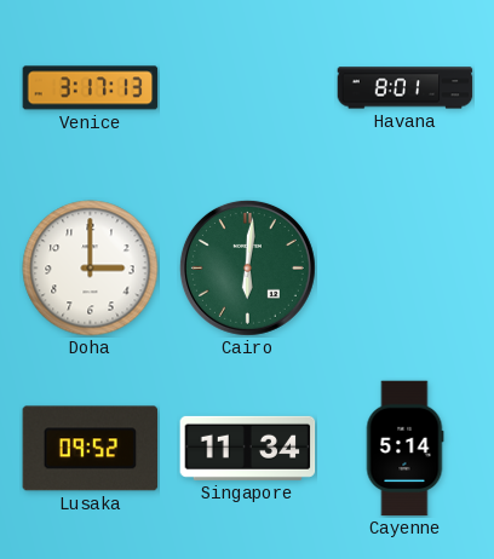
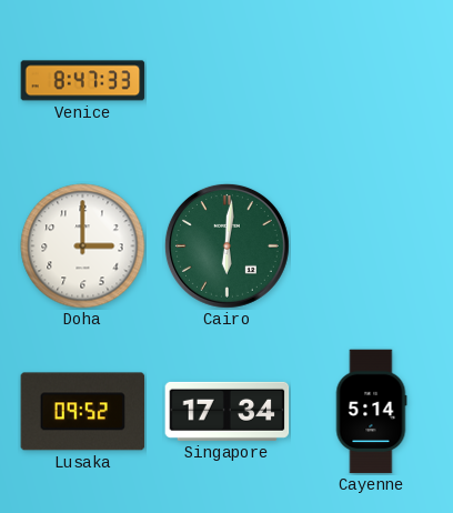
Venice: 3:17 -> 8:47 (83, 81)
Havana: 8:01 -> none (406, 88)
Singapore: 11:34 -> 17:34 (228, 411)
